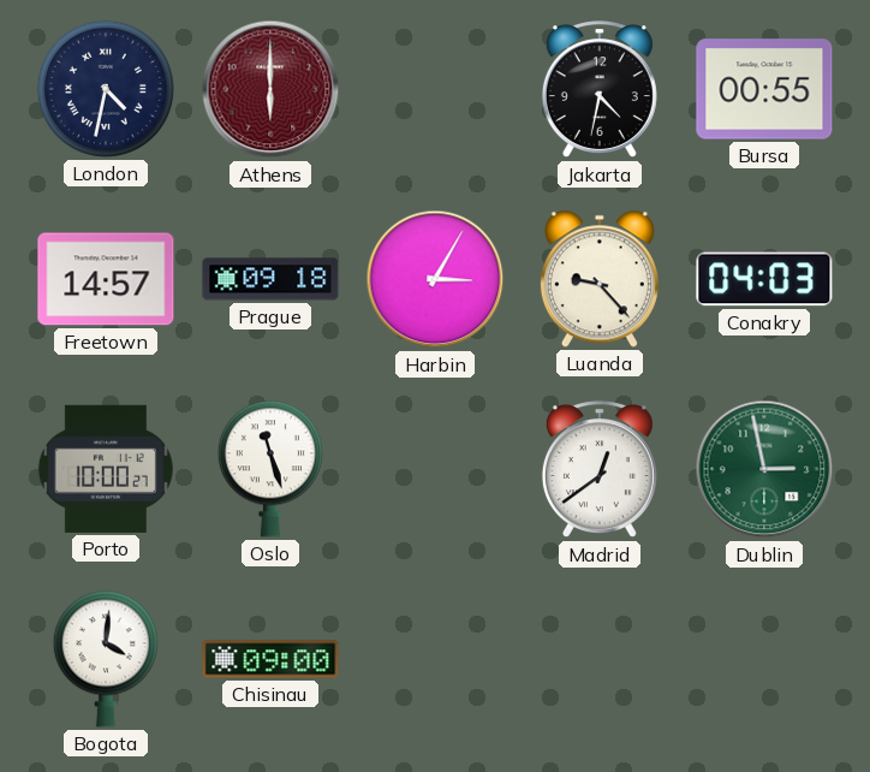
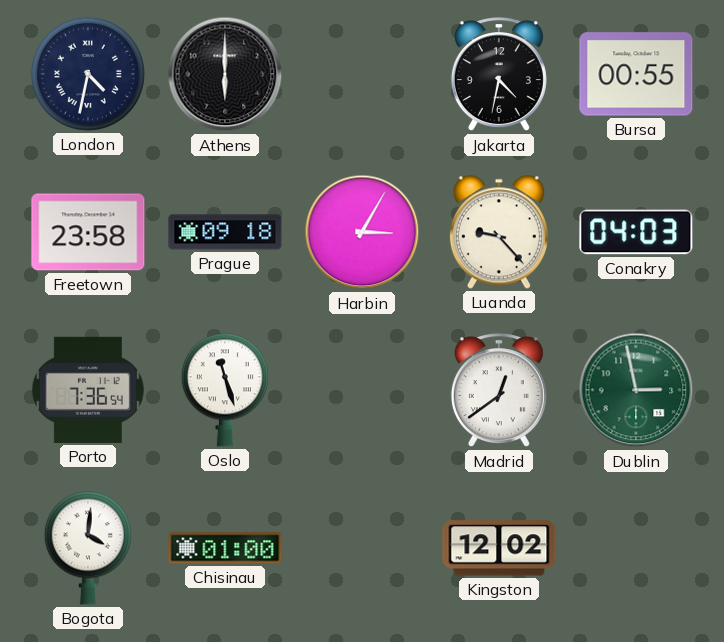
Athens dial: burgundy -> black (225, 74)
Freetown: 14:57 -> 23:58 (88, 232)
Porto: 10:00 -> 7:36 (88, 390)
Chisinau: 09:00 -> 01:00 (225, 548)
Kingston: none -> 12:02 (499, 548)
